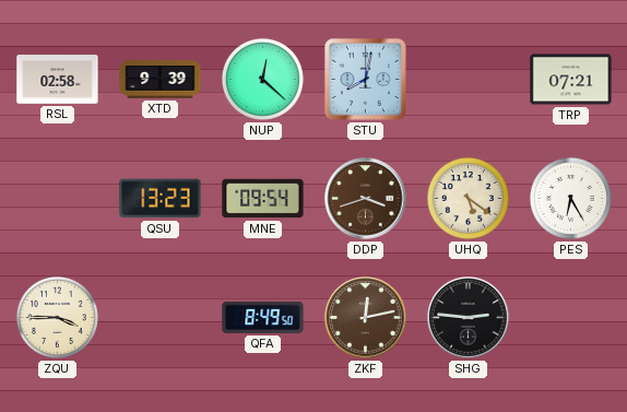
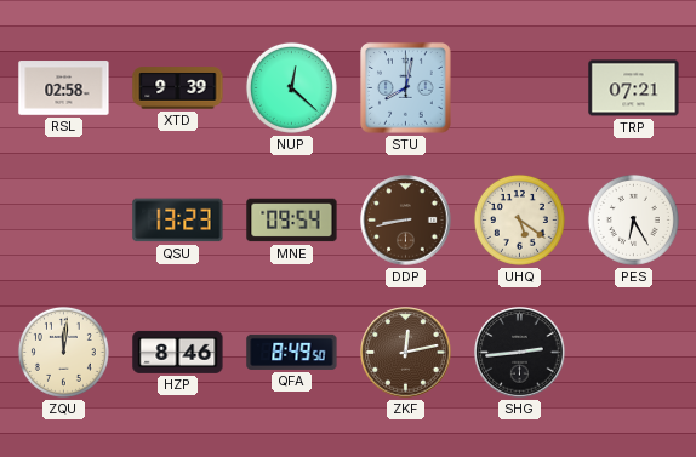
DDP: 3:42 -> 8:43 (406, 221)
ZQU: 3:45 -> 12:01 (63, 352)
HZP: none -> 8:46 (178, 352)
SHG: 2:46 -> 2:44 (520, 353)
